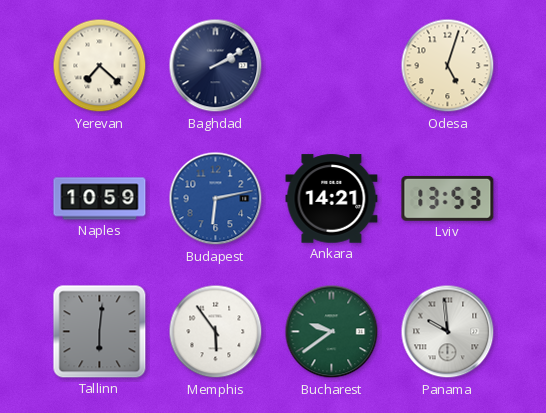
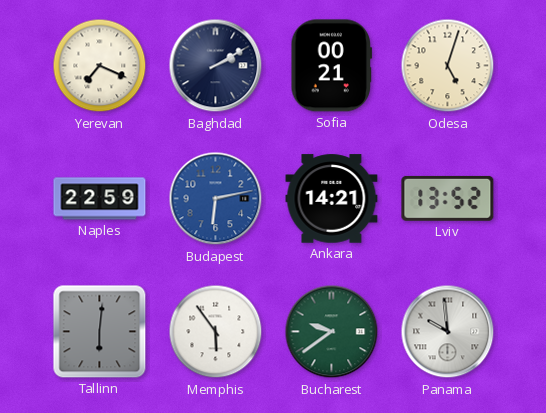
Yerevan: 7:22 -> 7:19 (100, 66)
Sofia: none -> 00:21 (332, 66)
Naples: 10:59 -> 22:59 (100, 199)
Lviv: 13:53 -> 13:52 (448, 198)
